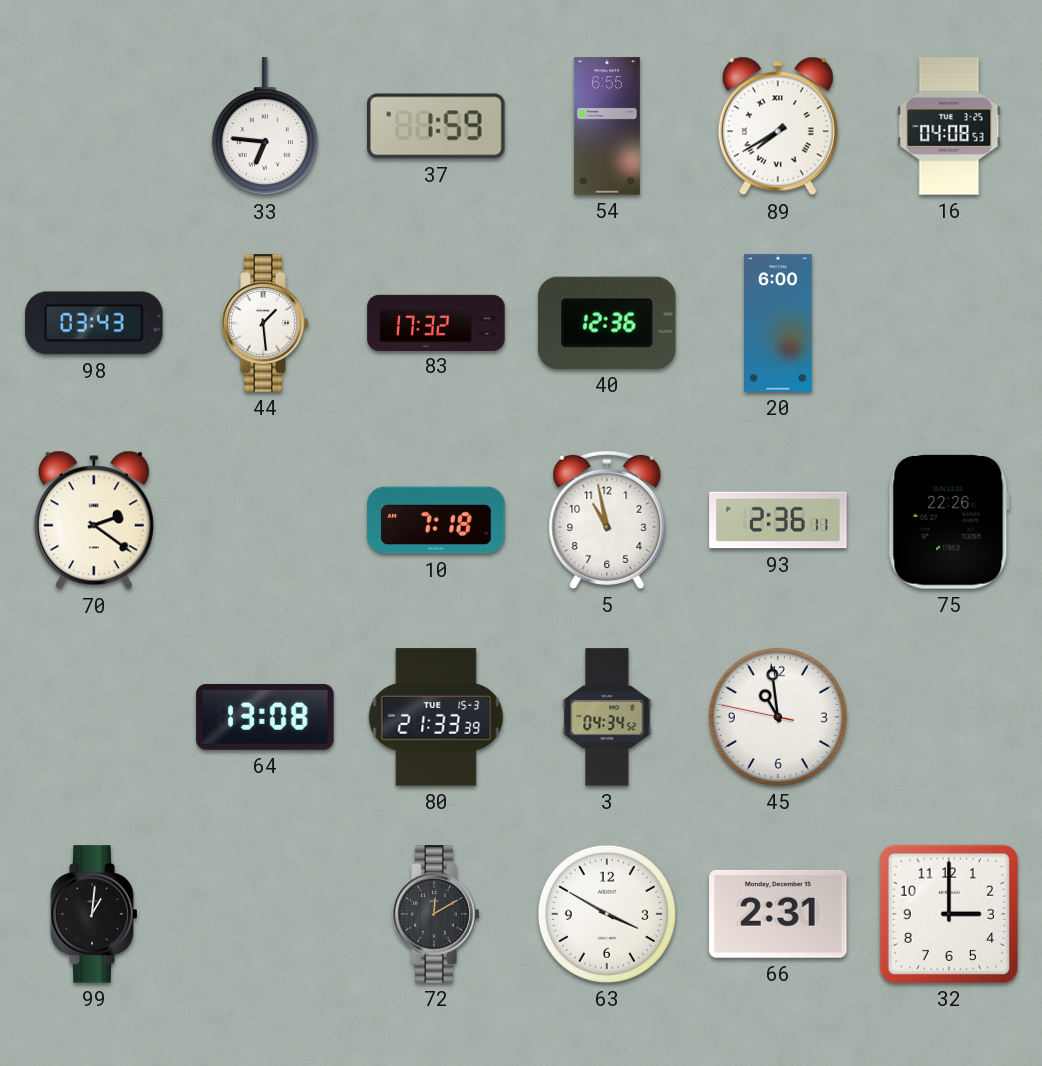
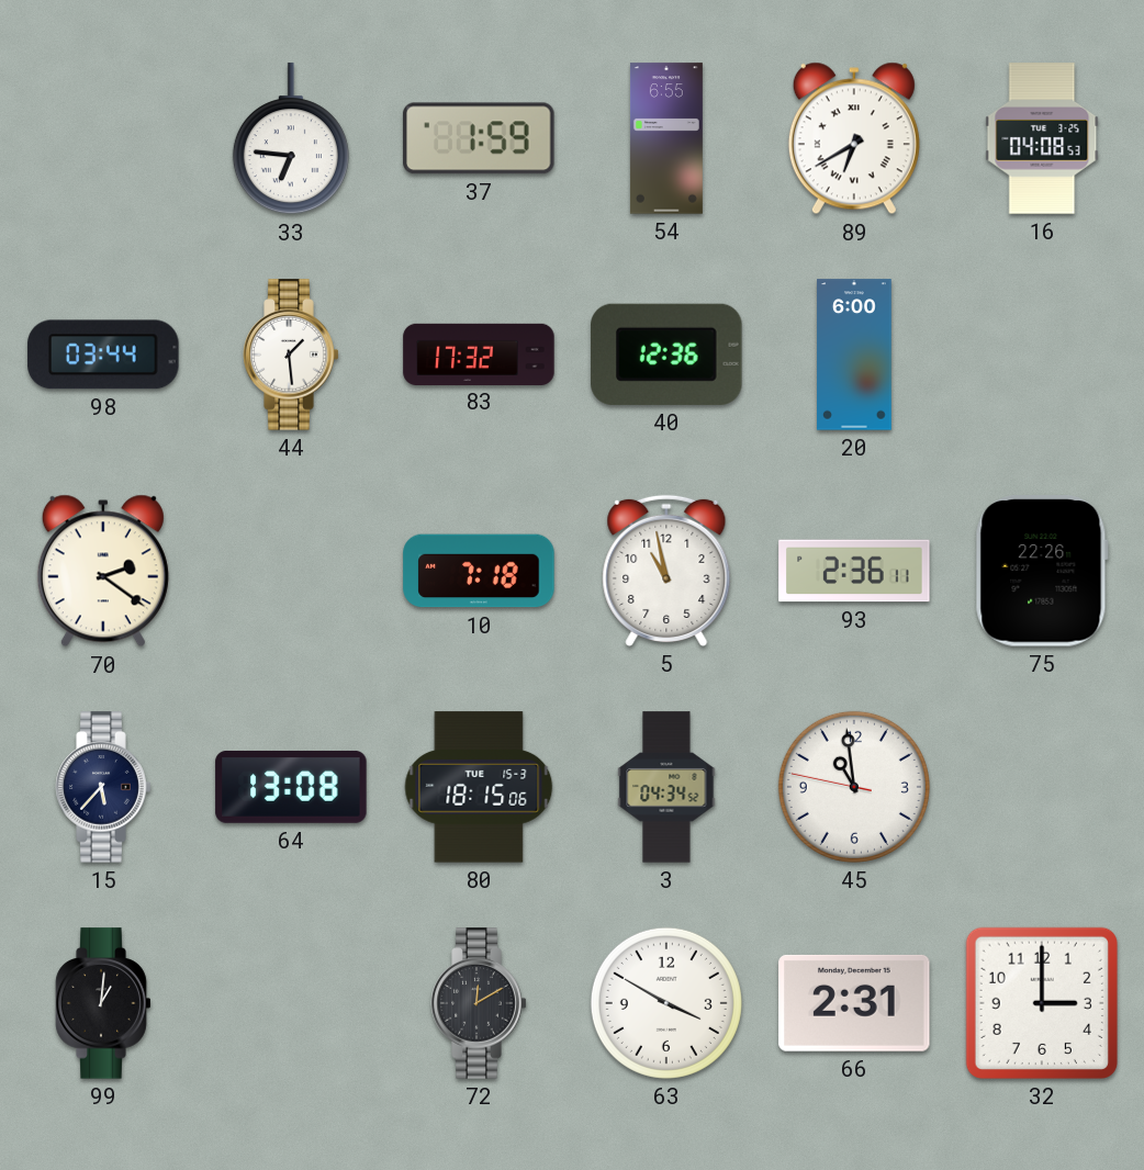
89: 7:40 -> 6:40 (854, 138)
98: 03:43 -> 03:44 (103, 355)
15: none -> 5:37 (103, 787)
80: 21:33 -> 18:15 (479, 787)
